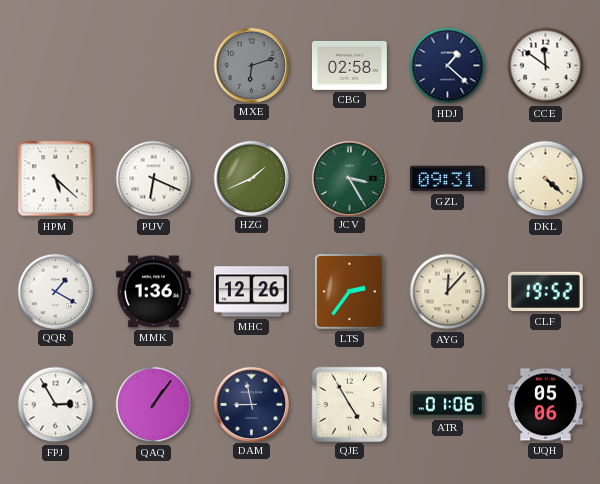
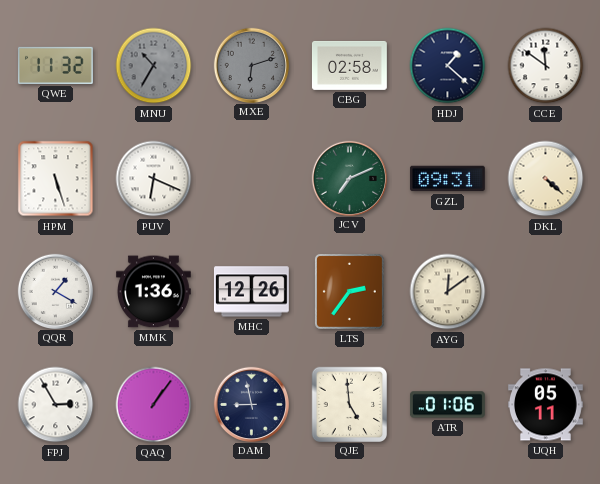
QWE: none -> 11:32 (55, 65)
MNU: none -> 10:35 (154, 66)
HPM: 5:22 -> 5:27 (56, 179)
HZG: 1:41 -> none (251, 178)
JCV: 3:25 -> 7:11 (349, 178)
AYG: 12:07 -> 12:09 (448, 292)
CLF: 19:52 -> none (546, 292)
QJE: 4:55 -> 4:59 (349, 404)
UQH: 05:06 -> 05:11 (546, 405)
